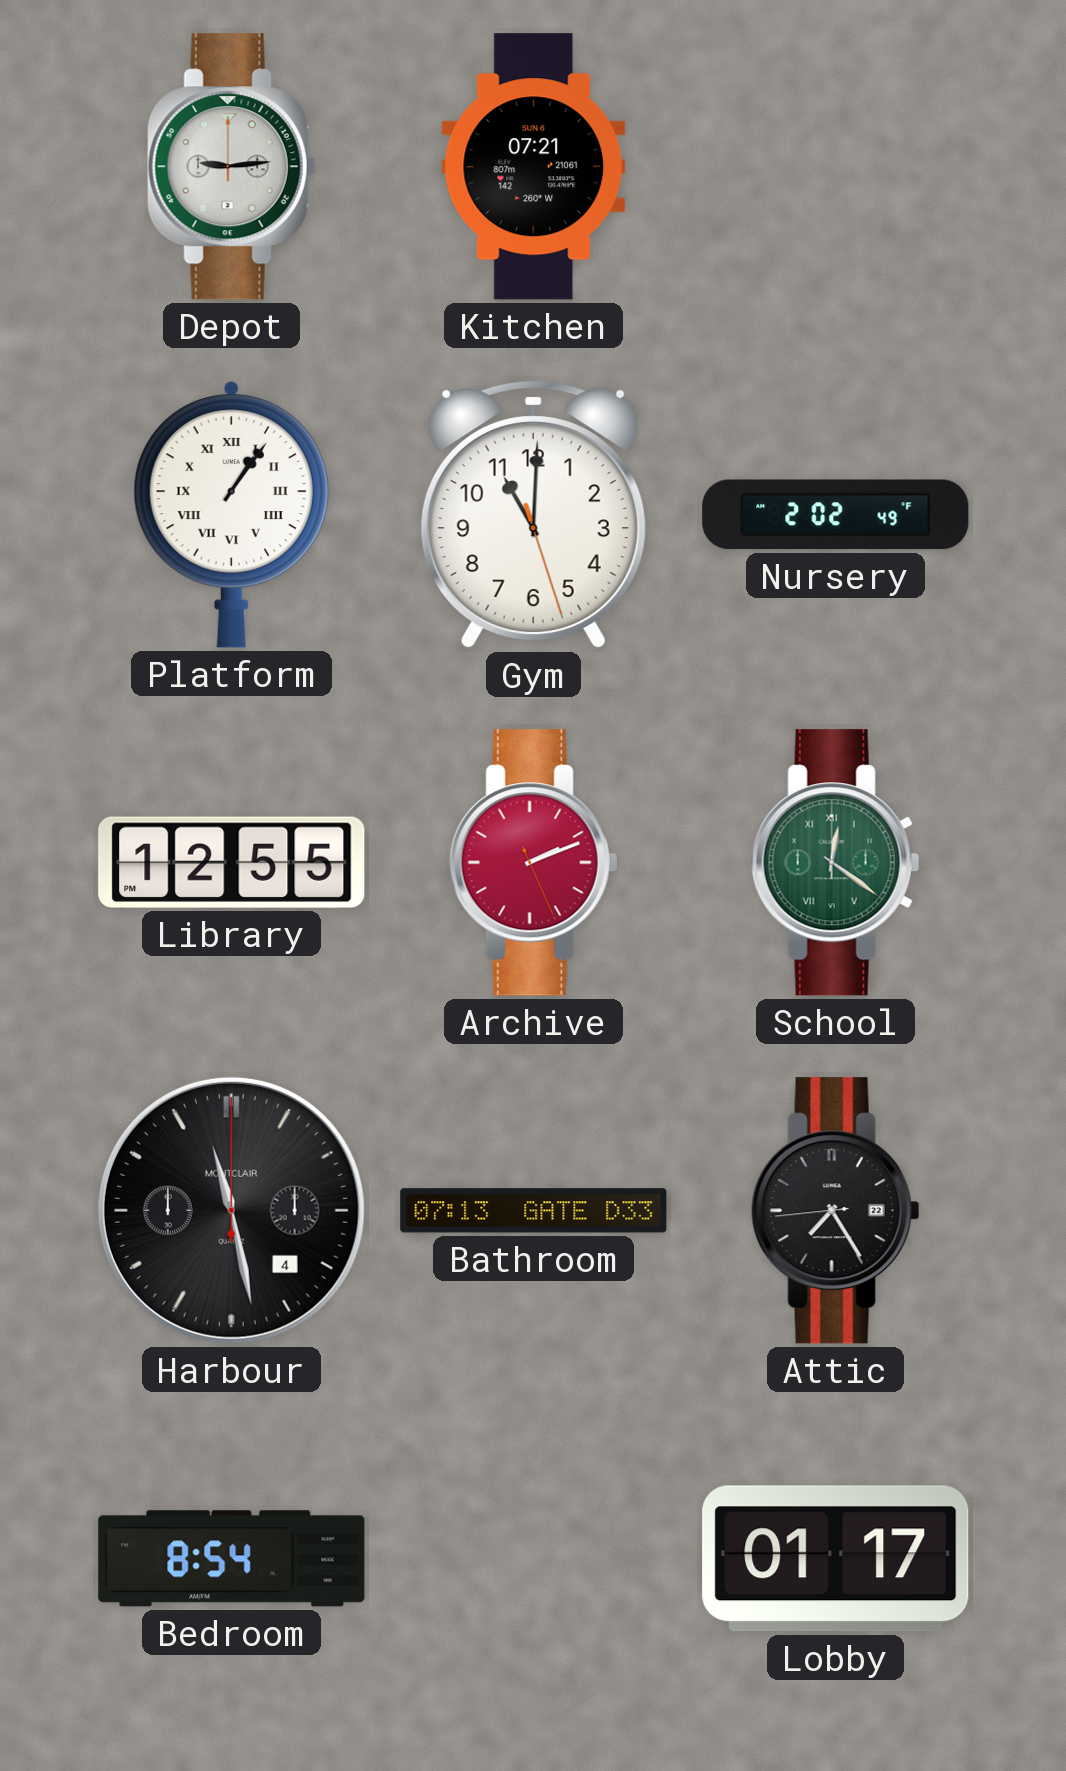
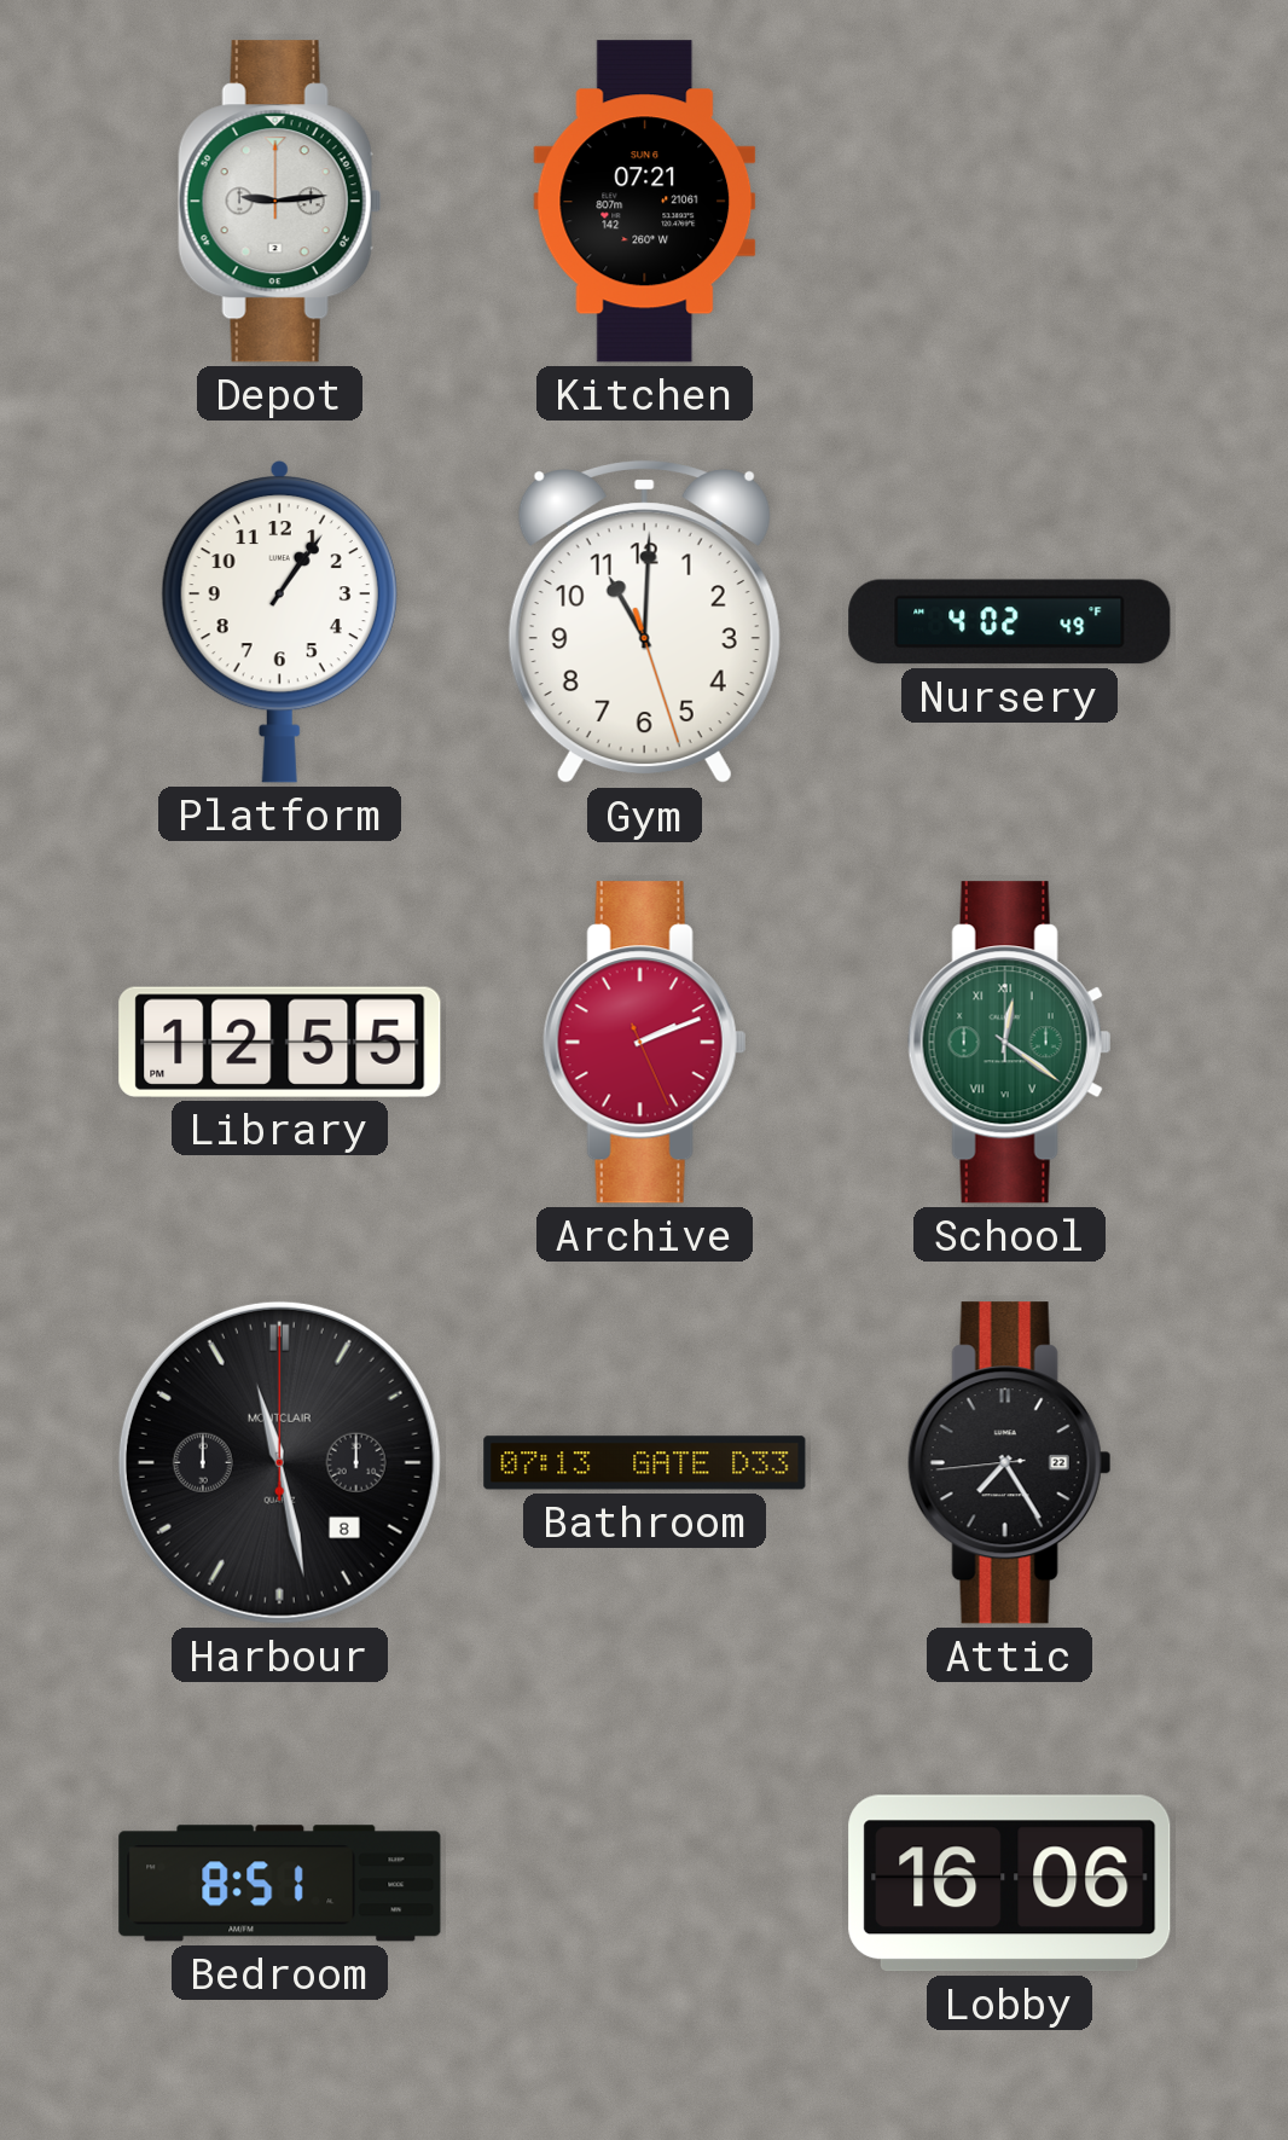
Platform numerals: Roman -> Arabic (279, 622)
Nursery: 2:02 -> 4:02 (1010, 622)
Harbour date: 4 -> 8 (279, 1462)
Bedroom: 8:54 -> 8:51 (280, 1884)
Lobby: 01:17 -> 16:06 (1010, 1884)
